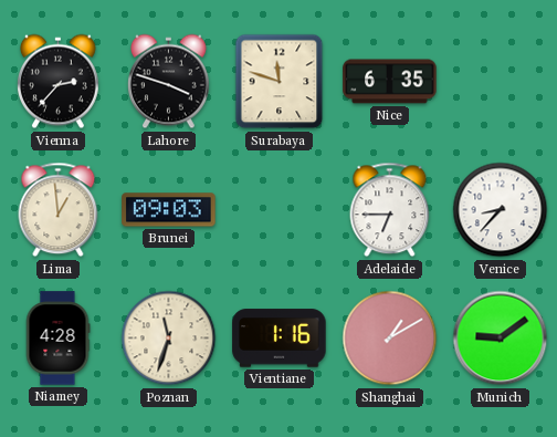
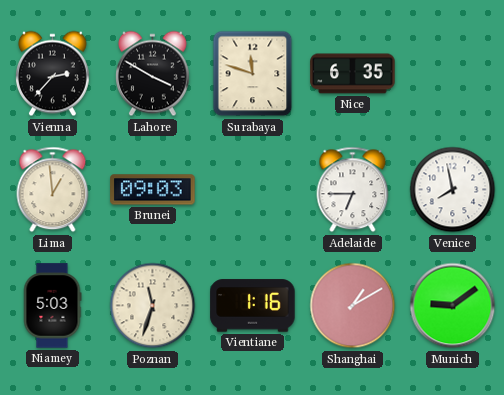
Lahore: 3:48 -> 3:50 (152, 74)
Venice: 8:37 -> 7:58 (453, 190)
Niamey: 4:28 -> 5:03 (52, 306)
